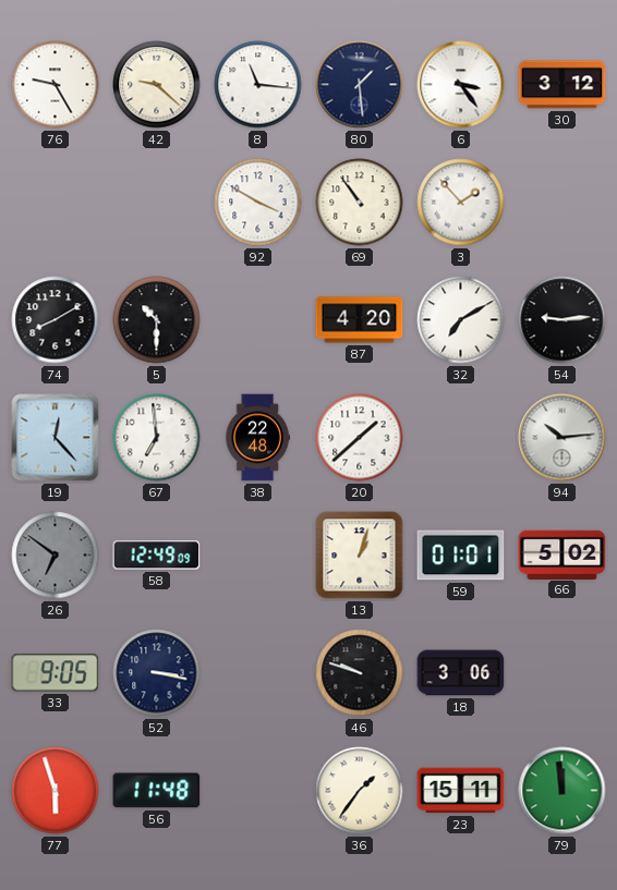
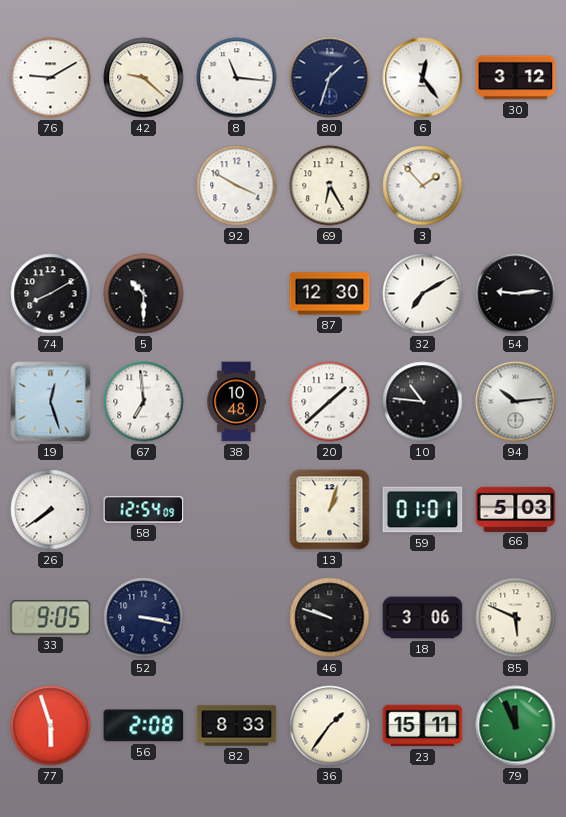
76: 9:25 -> 9:10 (51, 78)
80: 1:29 -> 1:33 (330, 78)
6: 3:24 -> 12:24 (423, 78)
69: 10:54 -> 6:25 (330, 186)
87: 4:20 -> 12:30 (330, 294)
19: 12:23 -> 12:27 (51, 402)
38: 22:48 -> 10:48 (236, 402)
10: none -> 10:46 (423, 402)
26: 6:51 -> 7:39 (51, 510)
26 dial: grey -> white (51, 510)
58: 12:49 -> 12:54 (144, 510)
66: 5:02 -> 5:03 (516, 509)
85: none -> 5:49 (516, 618)
56: 11:48 -> 2:08 (144, 726)
82: none -> 8:33 (237, 726)
79: 11:59 -> 11:56 (516, 726)
